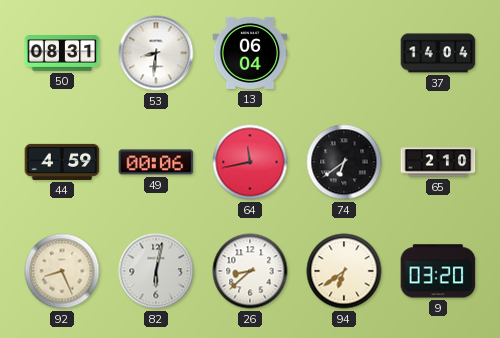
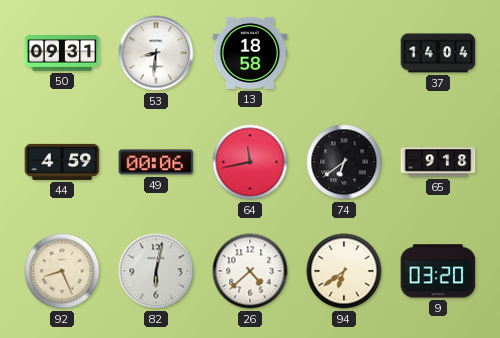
50: 08:31 -> 09:31 (62, 53)
13: 06:04 -> 18:58 (250, 53)
65: 2:10 -> 9:18 (438, 162)
26: 8:38 -> 4:38 (250, 271)
